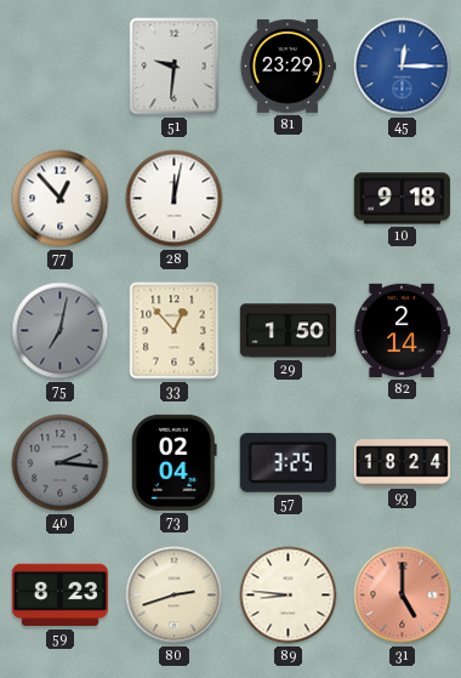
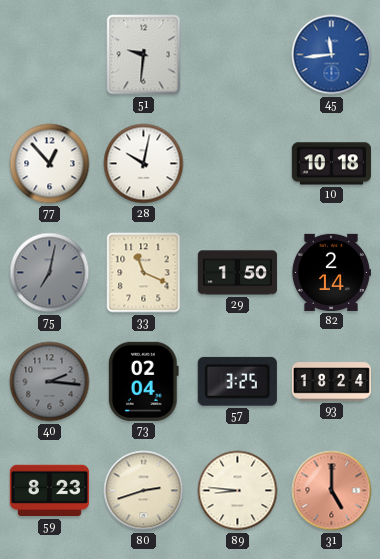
81: 23:29 -> none (288, 65)
45: 12:15 -> 11:44 (332, 55)
28: 12:02 -> 10:02 (144, 164)
10: 9:18 -> 10:18 (331, 164)
33: 12:53 -> 11:19 (144, 273)
